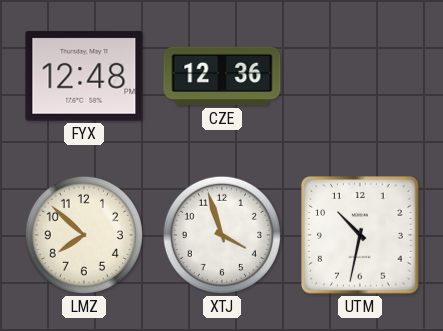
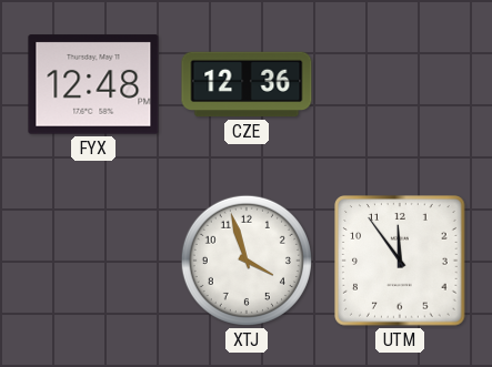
LMZ: 7:52 -> none (84, 235)
UTM: 10:32 -> 11:54 (400, 261)
